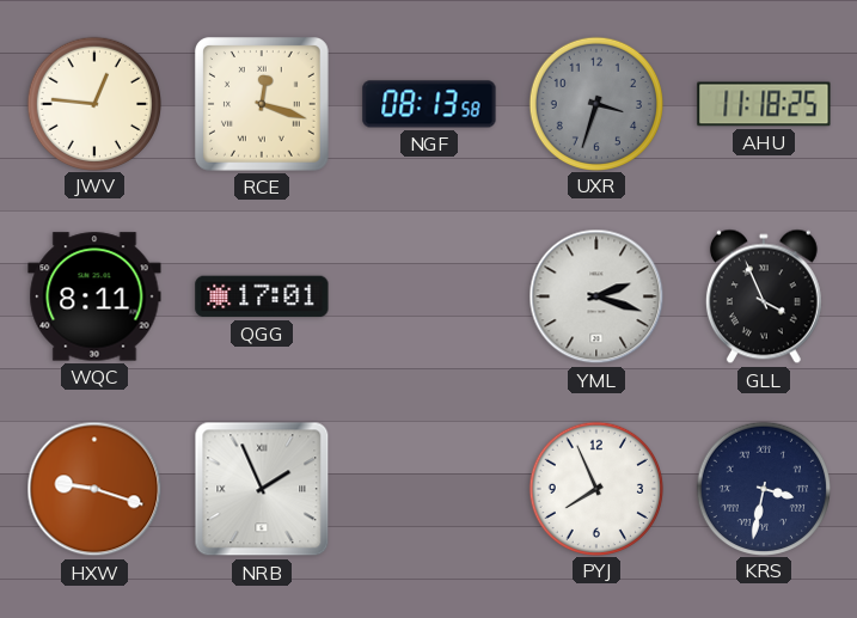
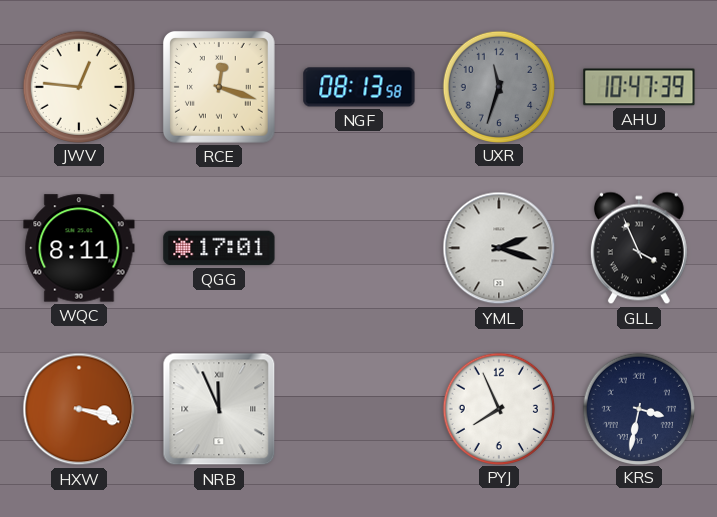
UXR: 3:33 -> 11:33 (498, 86)
AHU: 11:18 -> 10:47 (639, 87)
HXW: 9:18 -> 3:18 (79, 409)
NRB: 1:56 -> 11:56 (219, 409)
